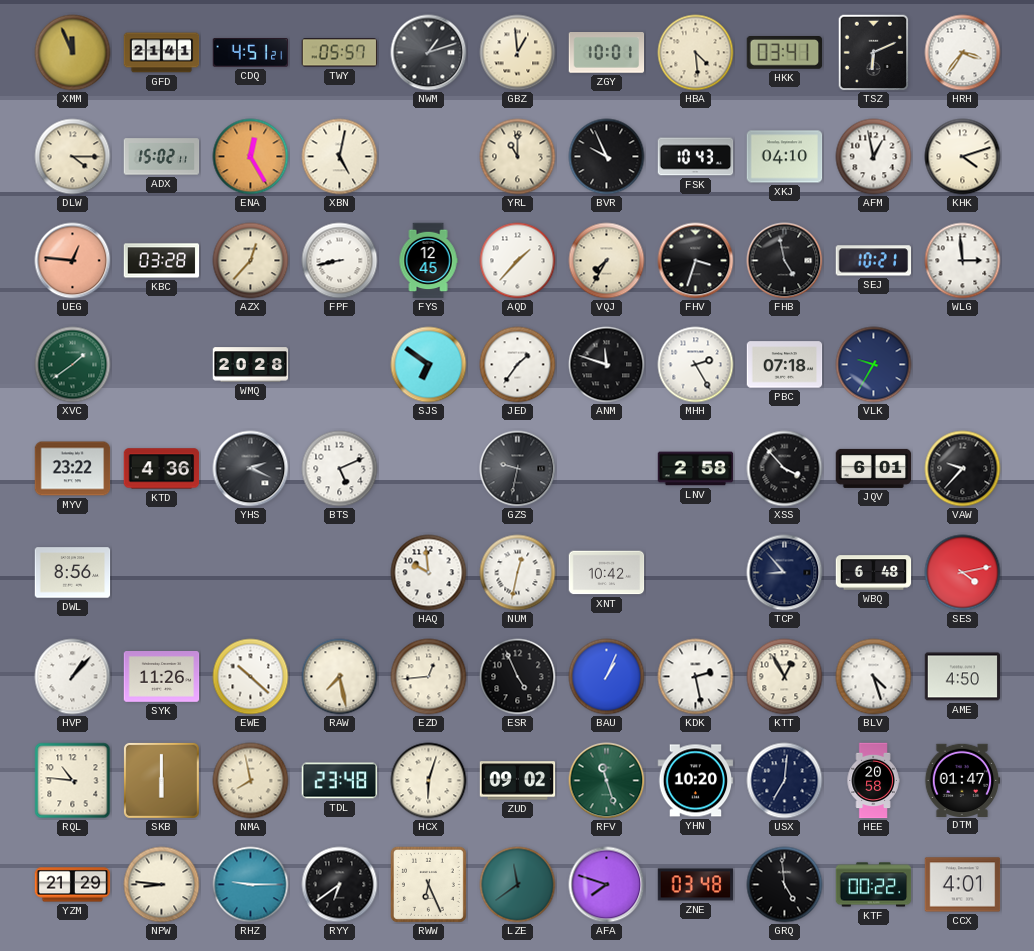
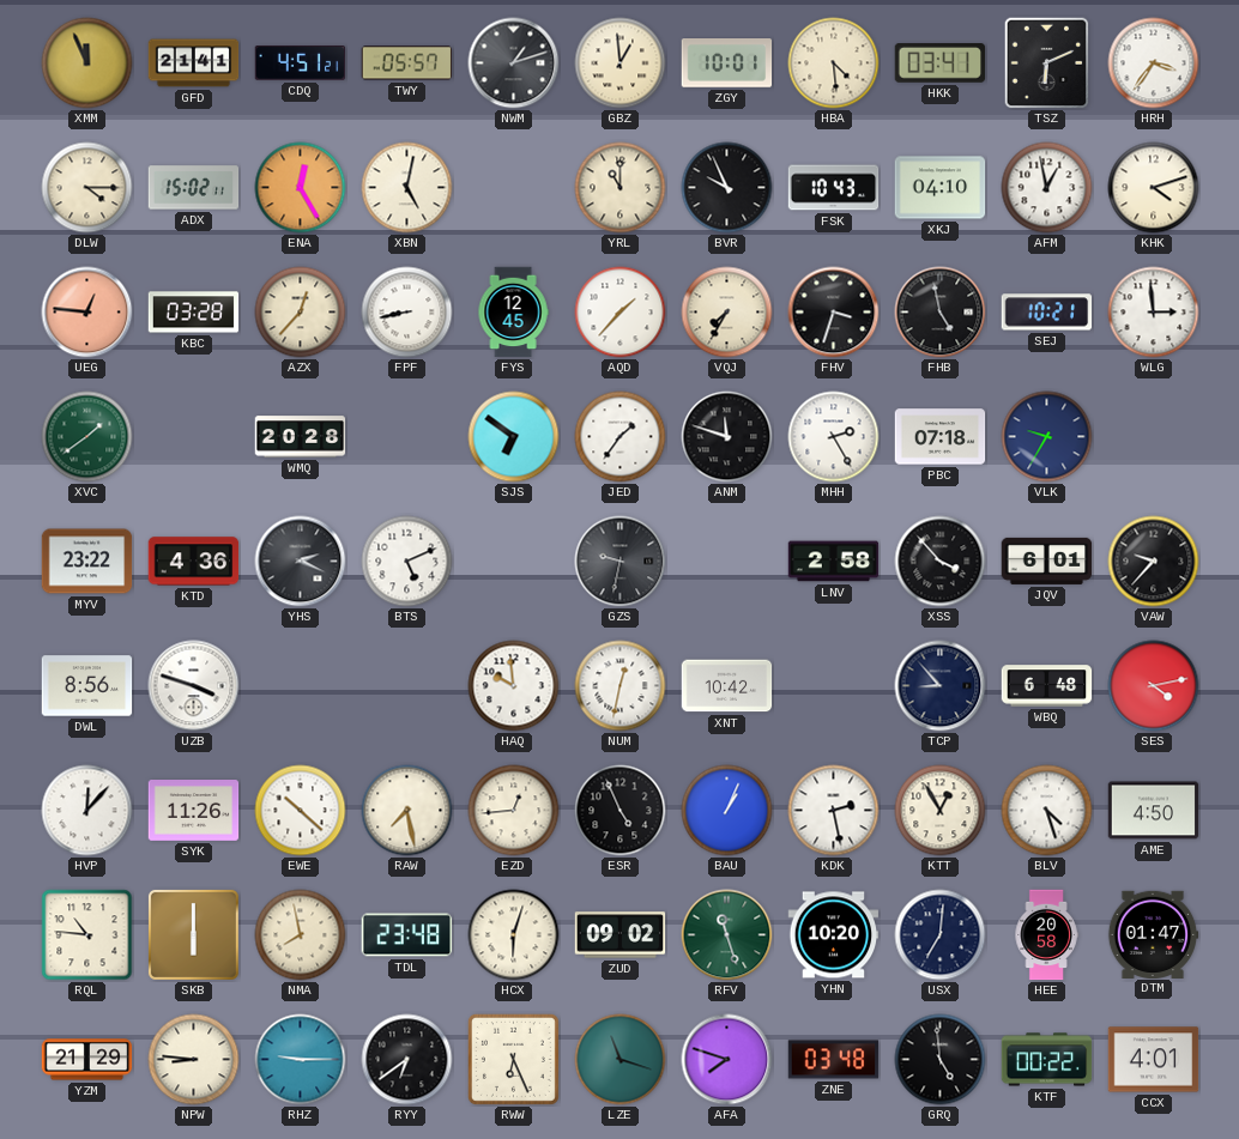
UZB: none -> 3:48 (194, 686)
HVP: 1:07 -> 12:07 (87, 811)
LZE: 11:39 -> 11:18 (621, 1060)
